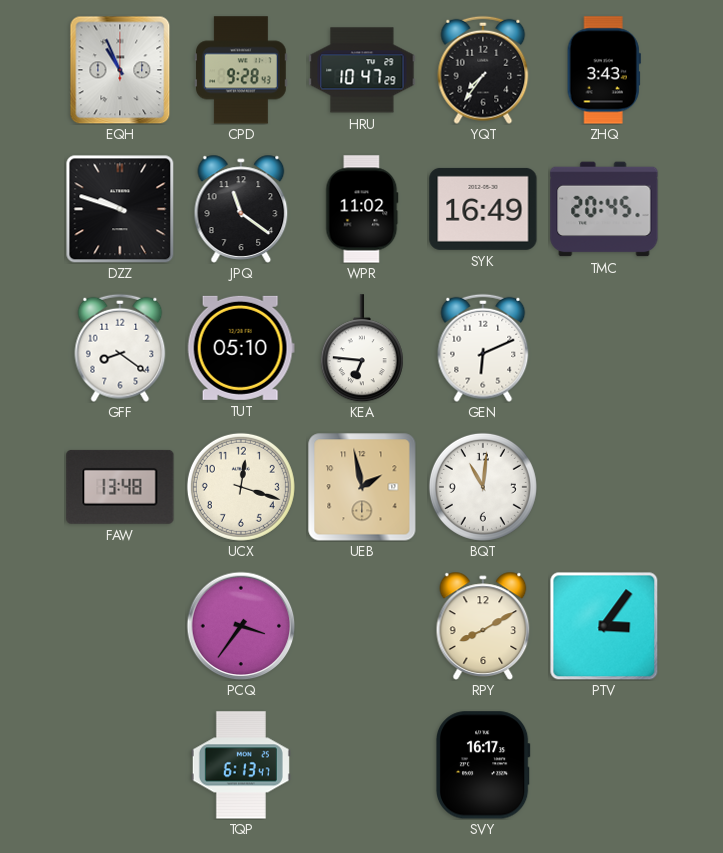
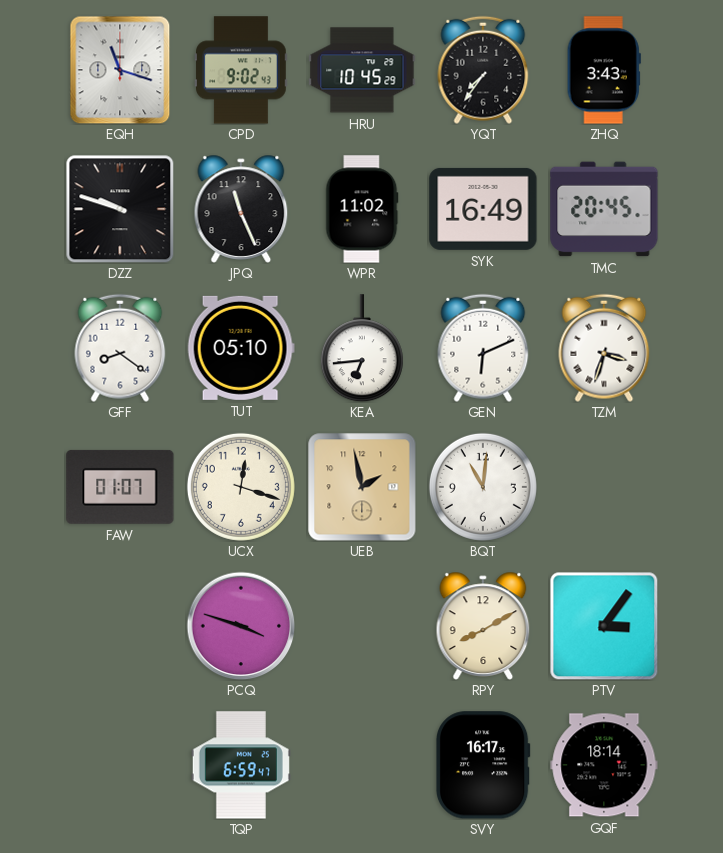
EQH: 10:56 -> 11:18 (120, 70)
CPD: 9:28 -> 9:02 (242, 70)
HRU: 10:47 -> 10:45 (362, 70)
JPQ: 11:21 -> 11:26 (241, 209)
KEA: 6:46 -> 6:44 (362, 348)
TZM: none -> 3:33 (604, 348)
FAW: 13:48 -> 01:07 (120, 487)
PCQ: 3:36 -> 3:48 (241, 626)
TQP: 6:13 -> 6:59 (241, 765)
GQF: none -> 18:14 (604, 765)
